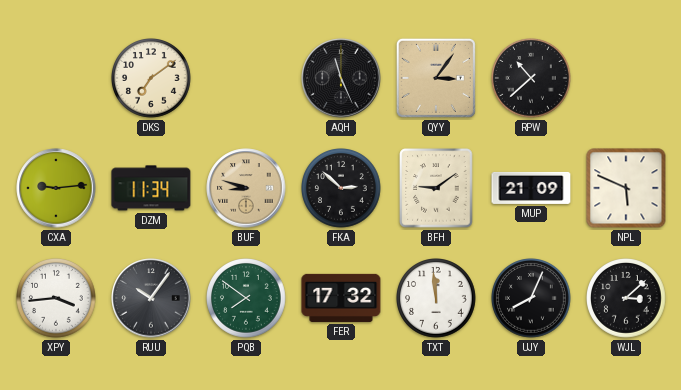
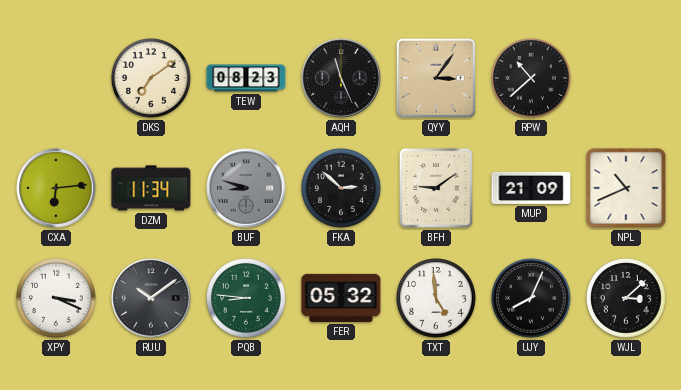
TEW: none -> 08:23 (246, 78)
CXA: 9:14 -> 6:14 (56, 188)
BUF dial: champagne -> grey (246, 188)
NPL: 5:49 -> 10:41 (626, 188)
XPY: 3:44 -> 3:19 (57, 299)
RUU: 10:06 -> 10:09 (151, 298)
PQB: 7:51 -> 8:46 (247, 299)
FER: 17:32 -> 05:32 (341, 298)
TXT: 11:59 -> 4:59 (437, 299)
